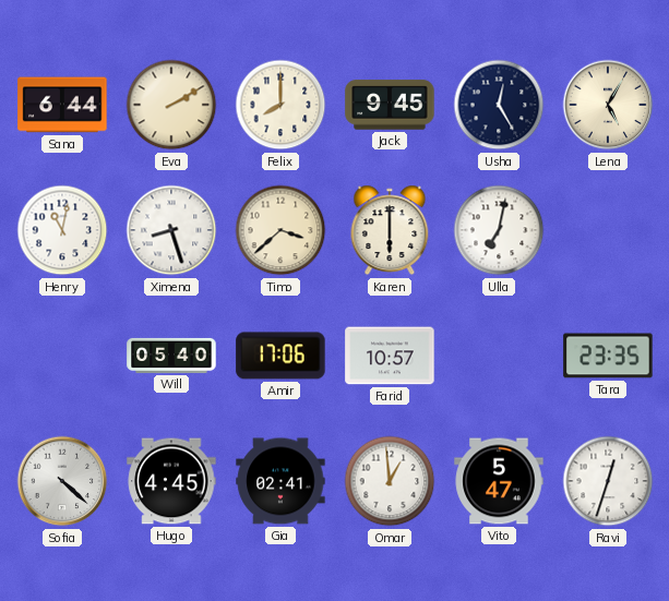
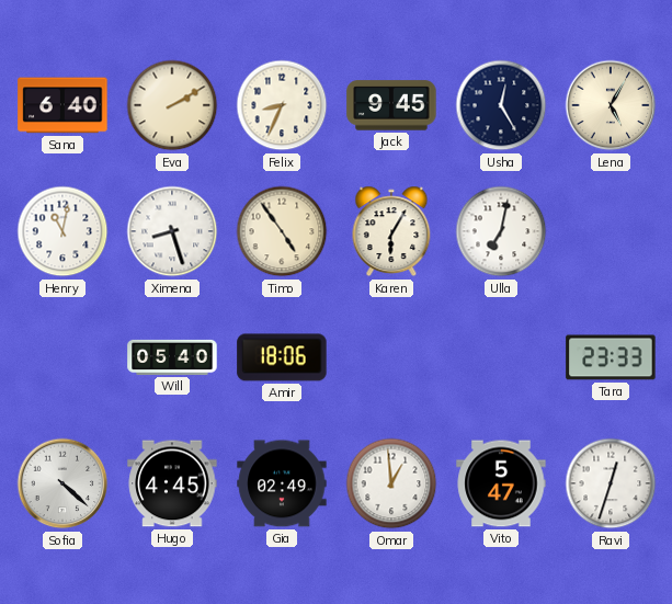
Sana: 6:44 -> 6:40 (62, 105)
Felix: 8:00 -> 8:34 (282, 105)
Timo: 3:38 -> 4:54 (282, 231)
Karen: 6:00 -> 6:05 (391, 231)
Amir: 17:06 -> 18:06 (282, 357)
Farid: 10:57 -> none (390, 356)
Tara: 23:35 -> 23:33 (611, 357)
Gia: 02:41 -> 02:49 (282, 483)
